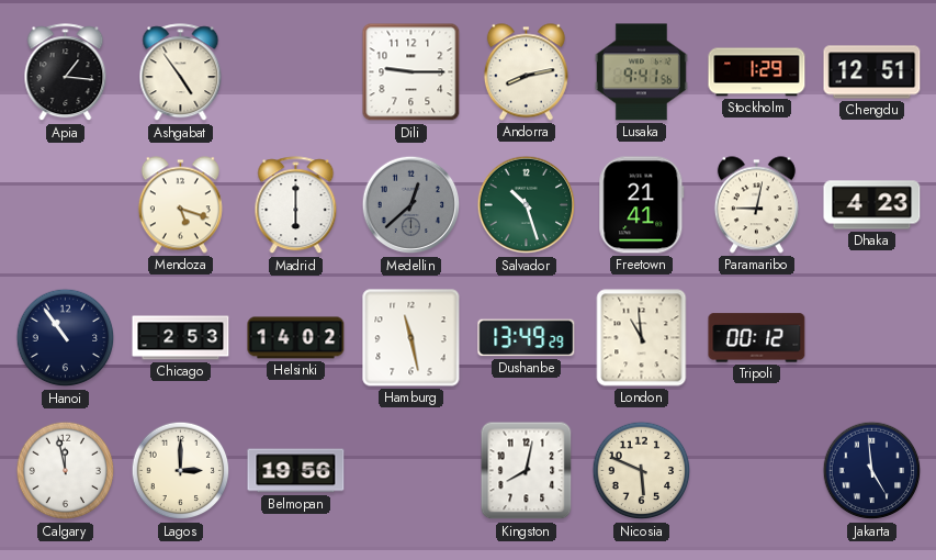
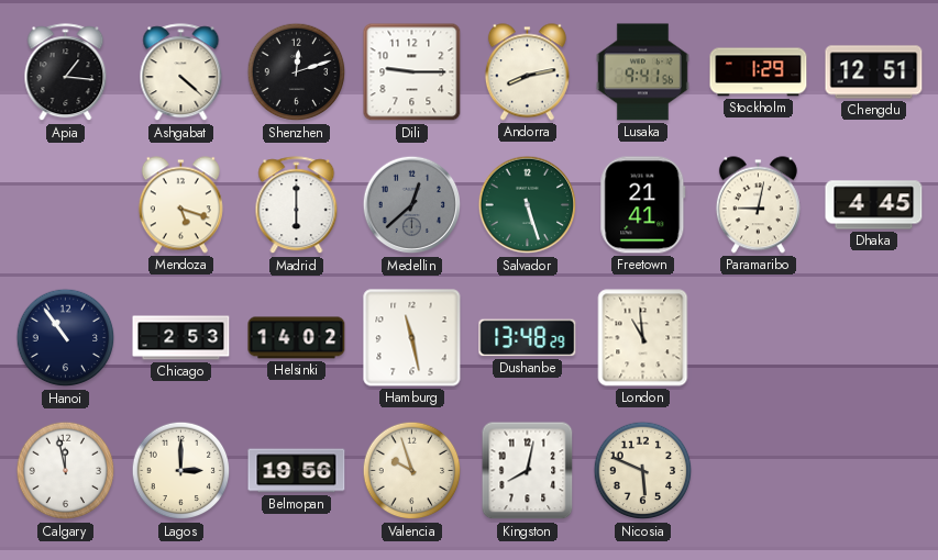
Ashgabat: 4:54 -> 4:22 (181, 72)
Shenzhen: none -> 12:12 (297, 72)
Salvador: 10:27 -> 5:27 (528, 205)
Dhaka: 4:23 -> 4:45 (874, 205)
Dushanbe: 13:49 -> 13:48 (528, 338)
Tripoli: 00:12 -> none (757, 338)
Valencia: none -> 9:57 (412, 471)
Jakarta: 4:59 -> none (872, 471)
